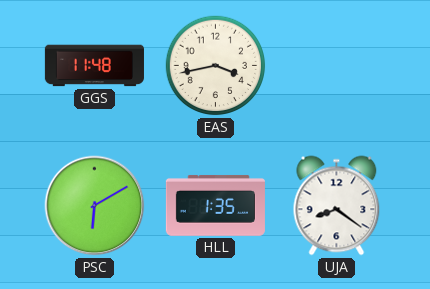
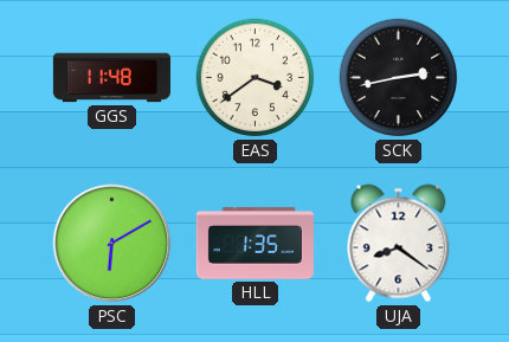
EAS: 3:43 -> 3:39 (256, 78)
SCK: none -> 2:43 (399, 78)
